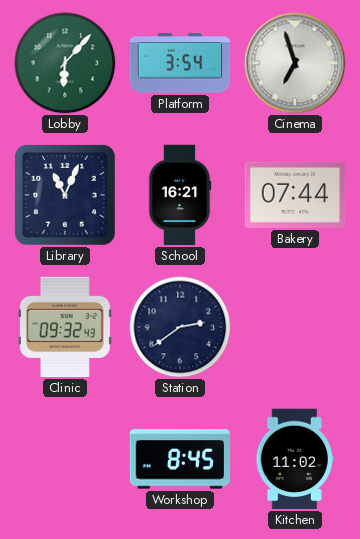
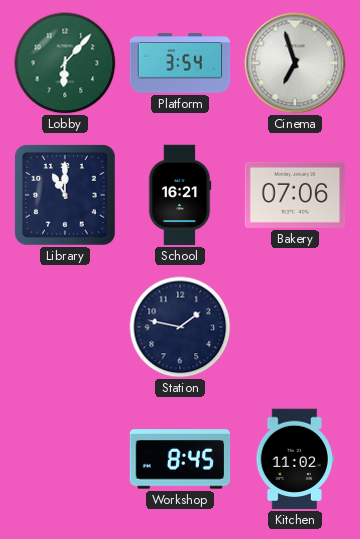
Library: 11:04 -> 11:00 (65, 195)
Bakery: 07:44 -> 07:06 (295, 195)
Clinic: 09:32 -> none (65, 327)
Station: 2:39 -> 1:47 (180, 327)
